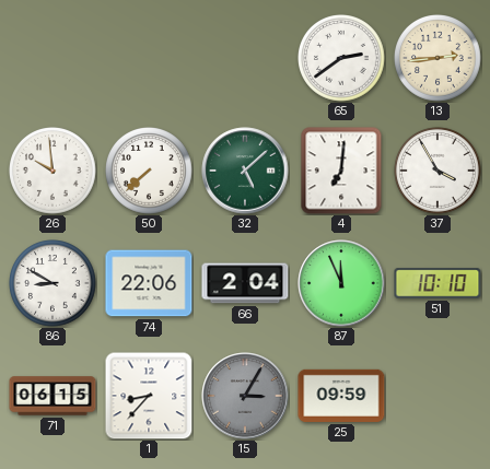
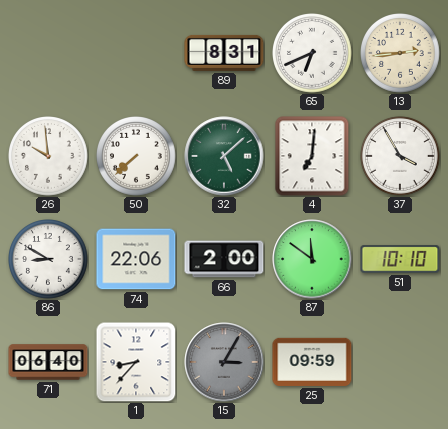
89: none -> 8:31 (224, 53)
65: 2:39 -> 6:41 (313, 54)
66: 2:04 -> 2:00 (224, 259)
87: 11:56 -> 11:51 (312, 259)
71: 06:15 -> 06:40 (48, 362)
